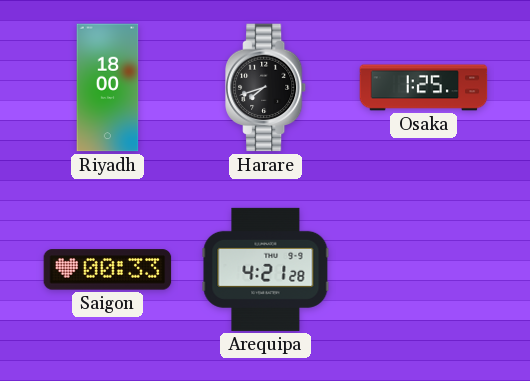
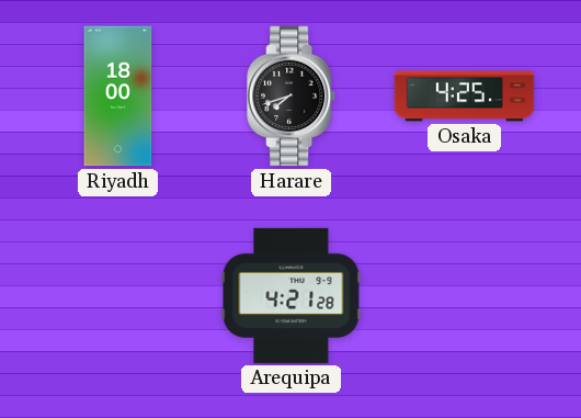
Osaka: 1:25 -> 4:25 (465, 97)
Saigon: 00:33 -> none (108, 270)
